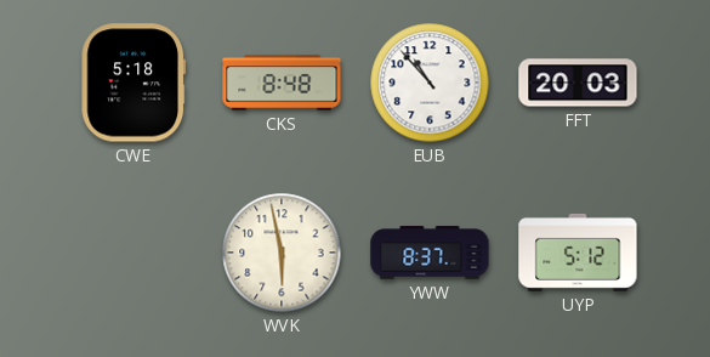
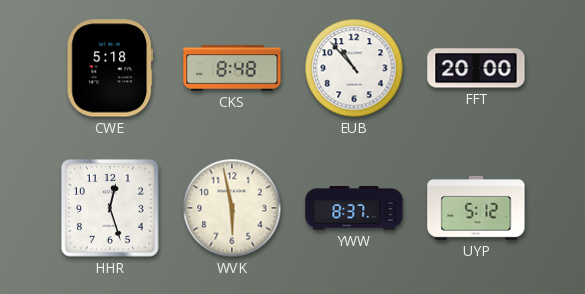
FFT: 20:03 -> 20:00 (476, 68)
HHR: none -> 12:27 (110, 208)
